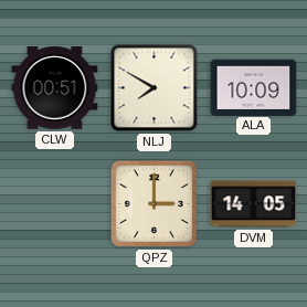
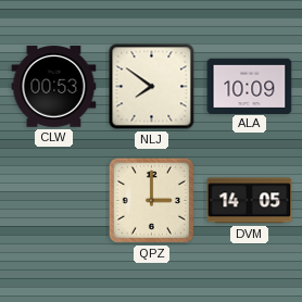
CLW: 00:51 -> 00:53 (54, 87)
NLJ: 7:50 -> 7:51 (152, 87)
